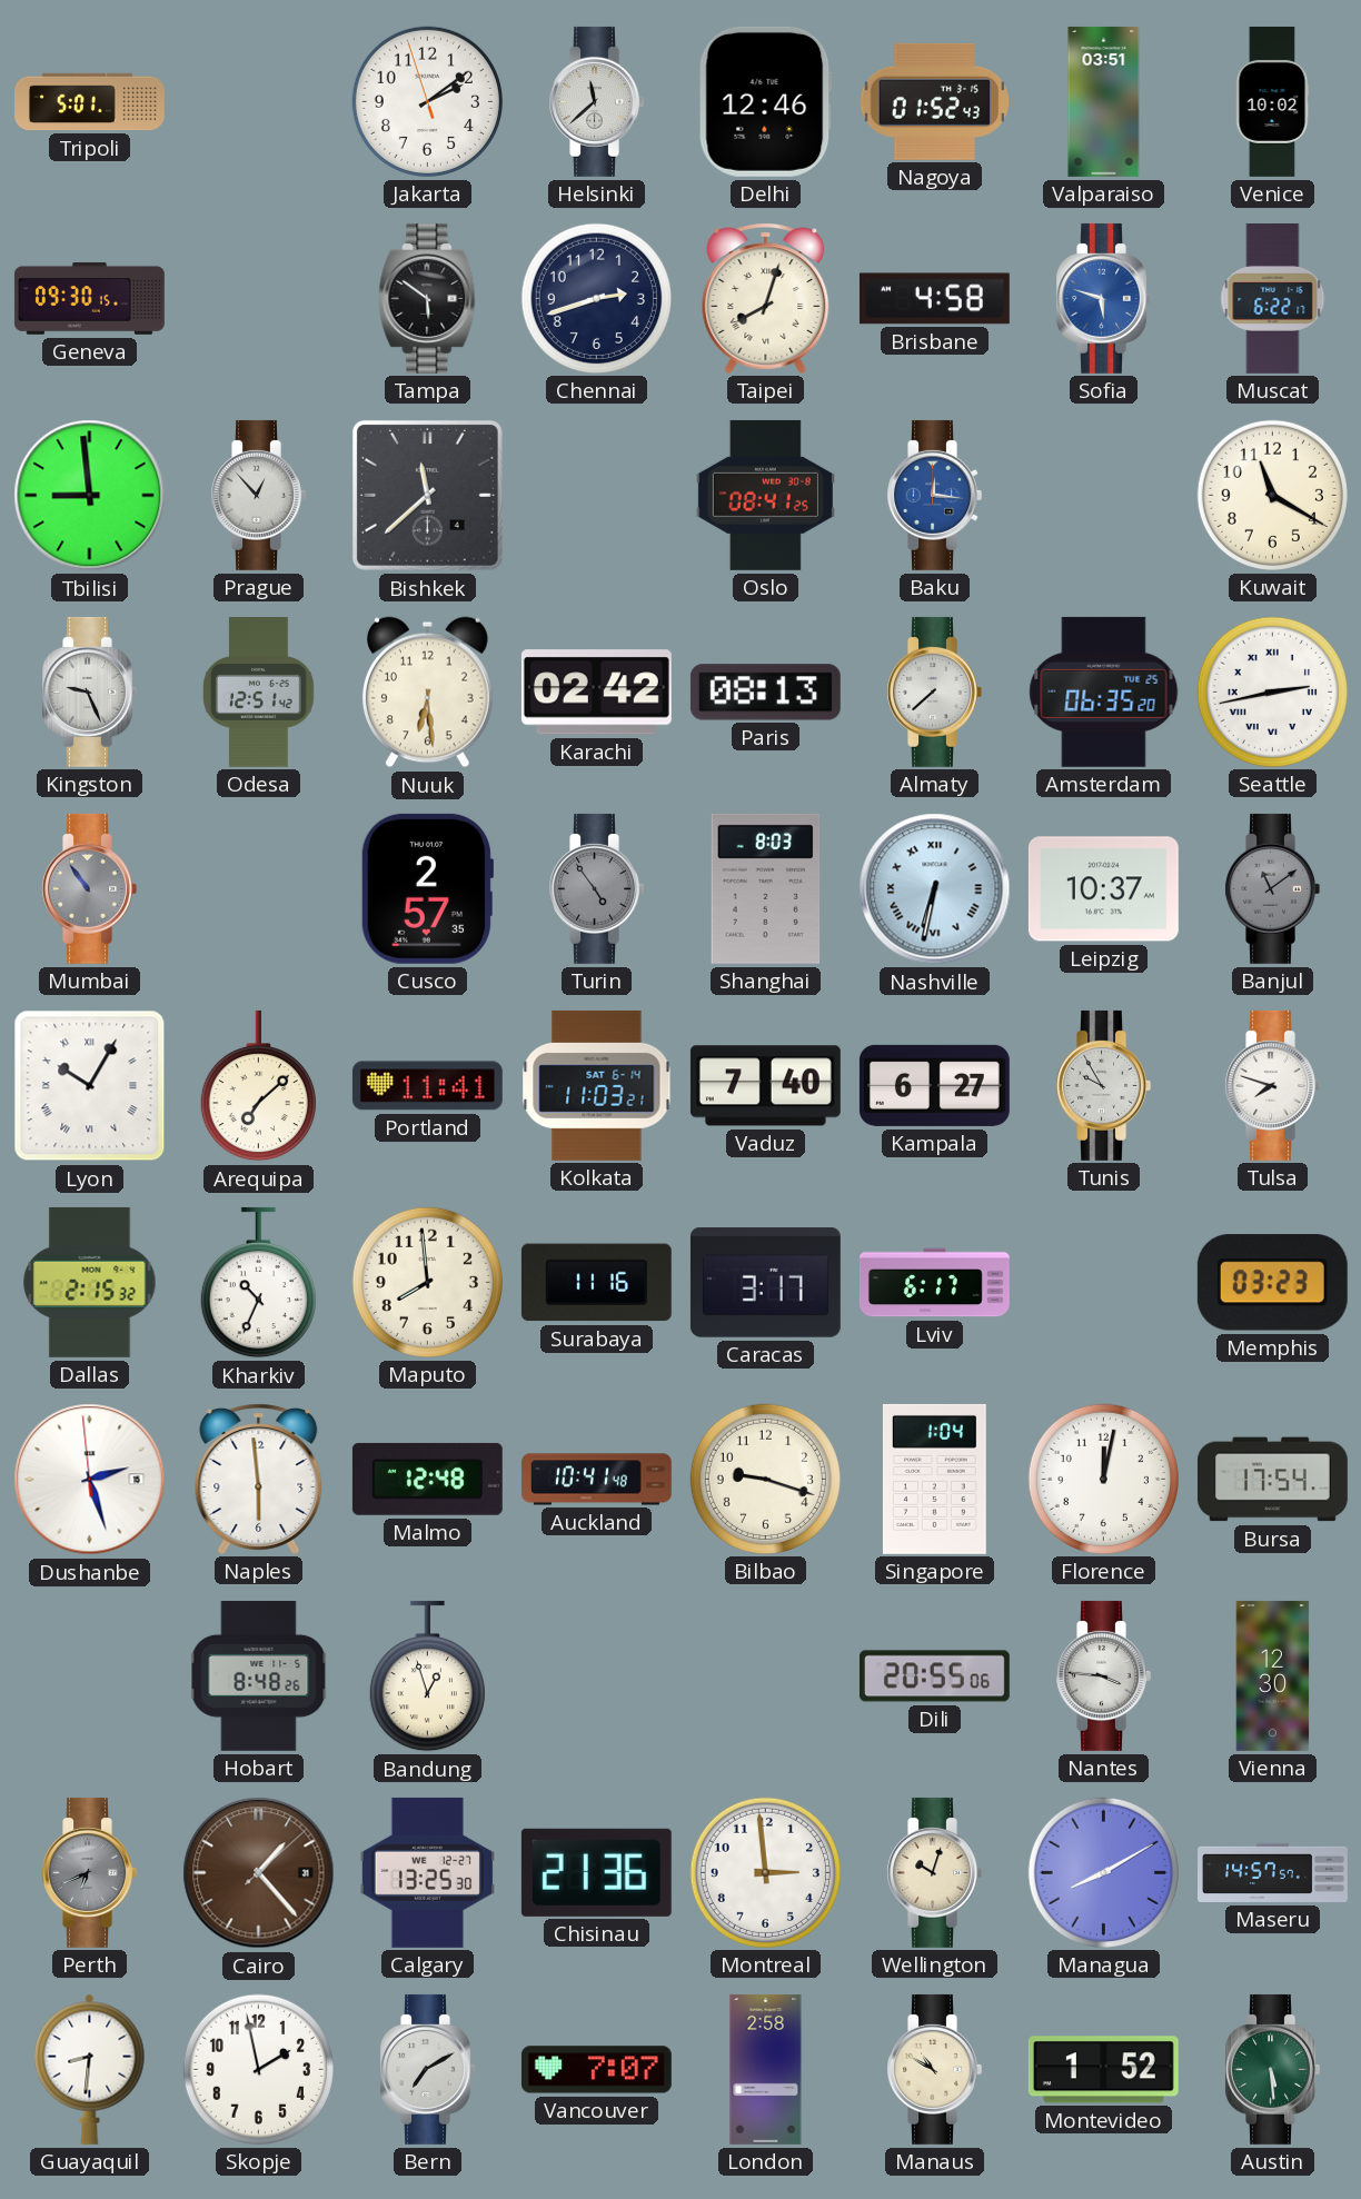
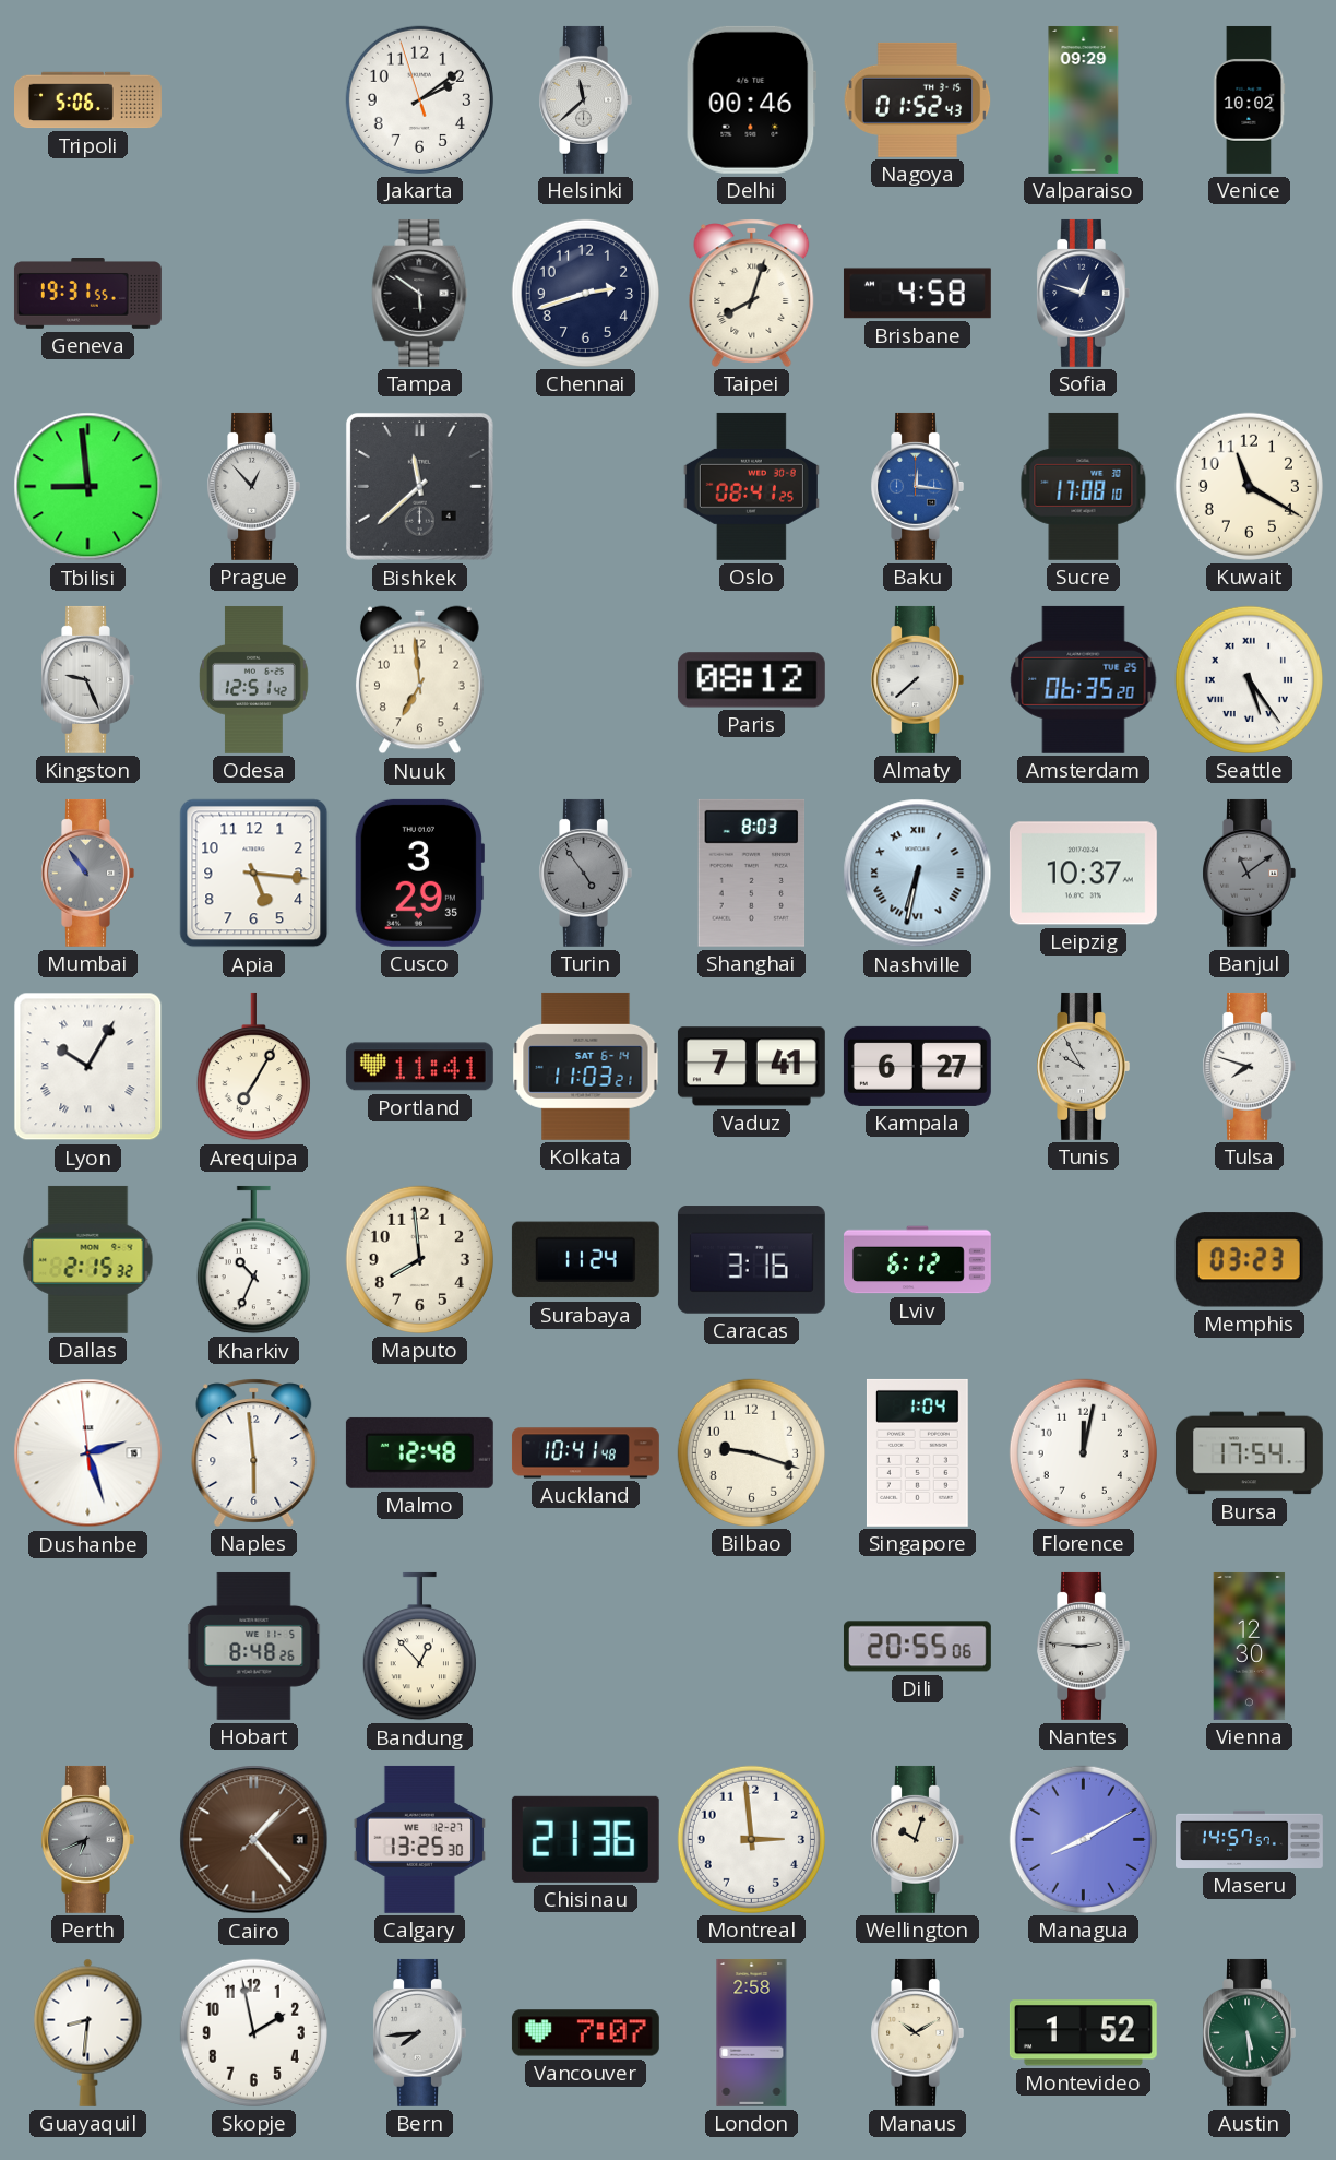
Tripoli: 5:01 -> 5:06 (88, 100)
Delhi: 12:46 -> 00:46 (751, 99)
Valparaiso: 03:51 -> 09:29 (1084, 99)
Geneva: 09:30 -> 19:31 (87, 294)
Sofia: 5:48 -> 12:48 (1083, 293)
Sofia dial: blue -> navy (1083, 293)
Muscat: 6:22 -> none (1273, 298)
Sucre: none -> 17:08 (1084, 486)
Nuuk: 6:29 -> 6:59 (419, 680)
Karachi: 02:42 -> none (596, 693)
Paris: 08:13 -> 08:12 (751, 680)
Seattle: 2:43 -> 5:24 (1249, 679)
Apia: none -> 5:16 (254, 874)
Cusco: 2:57 -> 3:29 (418, 873)
Arequipa: 7:08 -> 7:05 (253, 1067)
Vaduz: 7:40 -> 7:41 (751, 1067)
Surabaya: 11:16 -> 11:24 (585, 1260)
Caracas: 3:17 -> 3:16 (751, 1260)
Lviv: 6:17 -> 6:12 (917, 1260)
Bandung: 12:57 -> 12:53 (419, 1647)
Nantes: 3:46 -> 2:46 (1083, 1646)
Bern: 7:10 -> 7:44 (419, 2032)
Manaus: 10:50 -> 10:10 (917, 2032)
